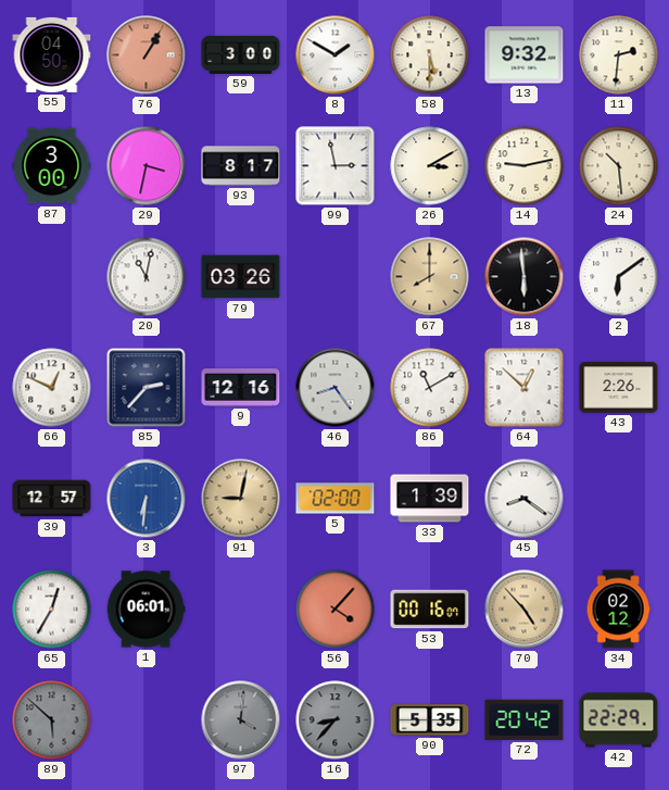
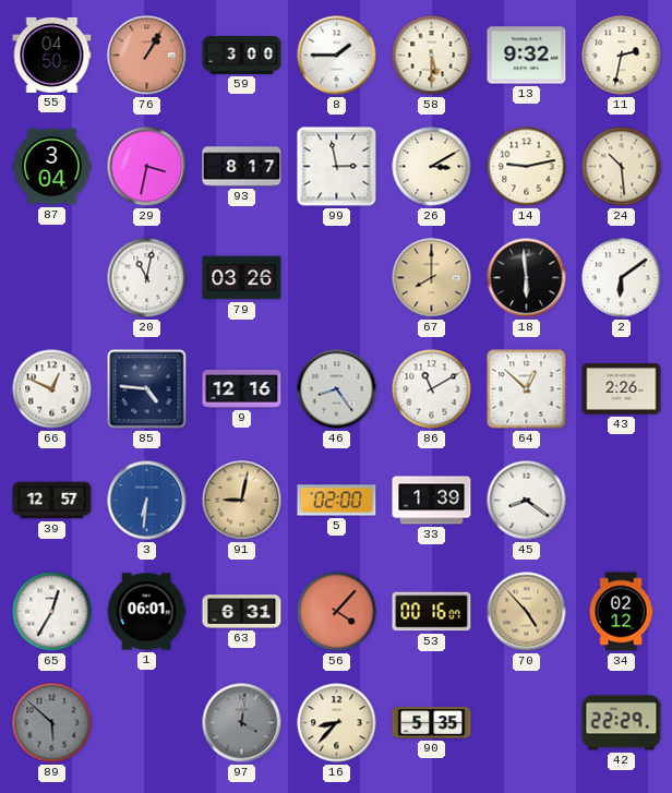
8: 1:50 -> 1:45 (337, 56)
11: 2:31 -> 2:32 (622, 56)
87: 3:00 -> 3:04 (52, 167)
85: 2:37 -> 4:46 (147, 389)
63: none -> 6:31 (242, 612)
16 dial: grey -> cream (337, 723)
72: 20:42 -> none (525, 719)
